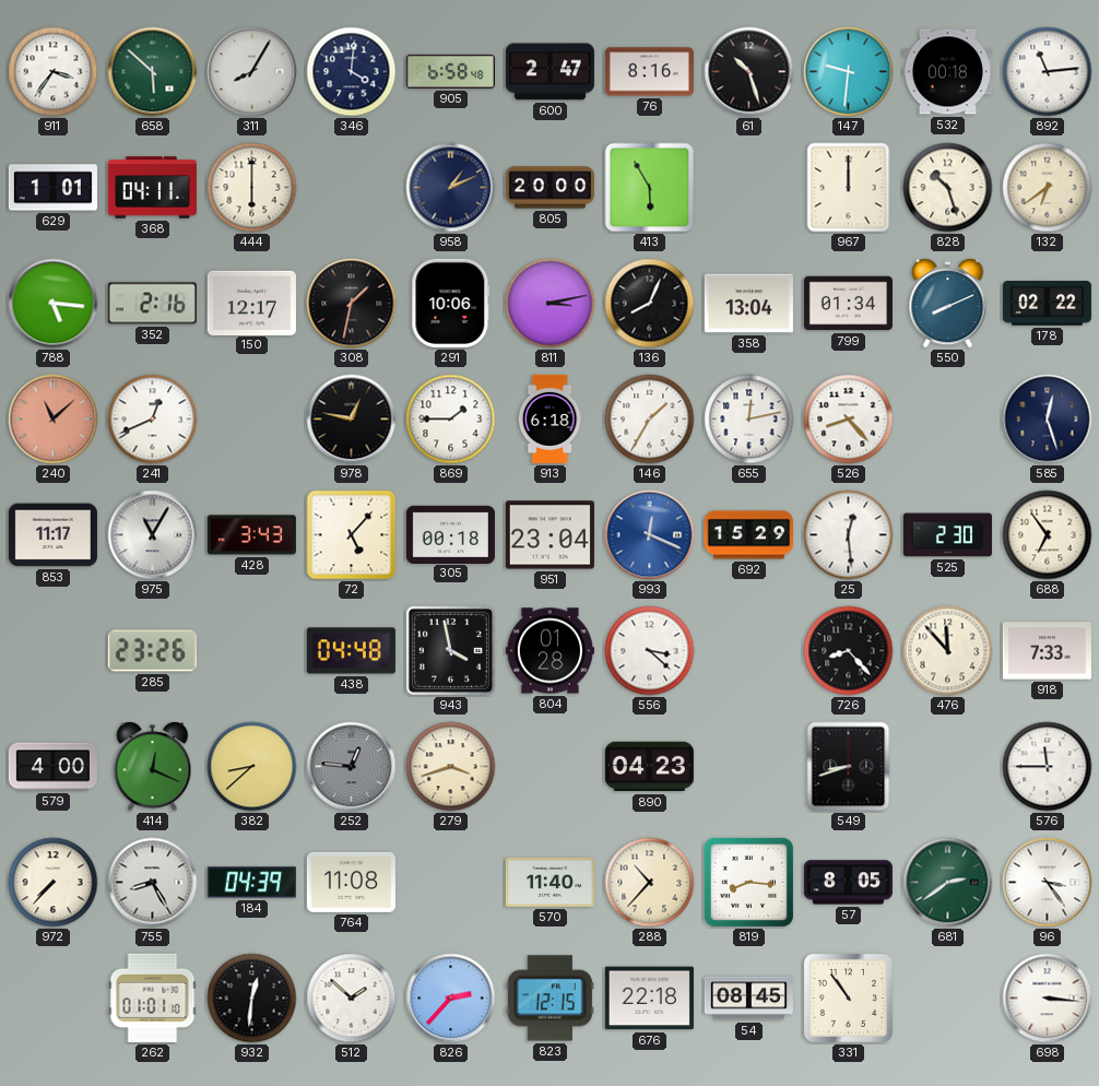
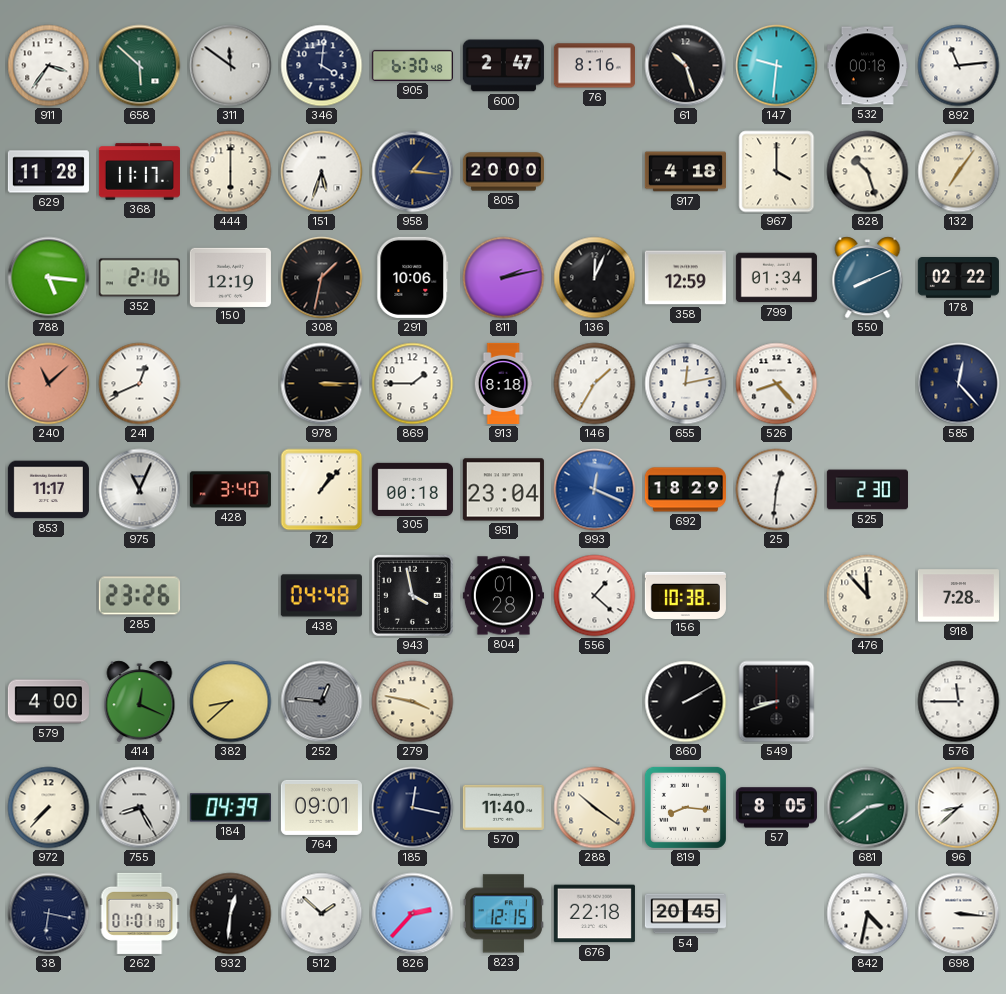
311: 8:05 -> 11:51 (231, 66)
905: 6:58 -> 6:30 (412, 65)
629: 1:01 -> 11:28 (48, 172)
368: 04:11 -> 11:17 (139, 172)
151: none -> 5:33 (322, 172)
958: 1:11 -> 1:16 (413, 172)
413: 5:55 -> none (650, 188)
917: none -> 4:18 (685, 172)
967: 12:00 -> 4:00 (777, 172)
132: 6:39 -> 7:06 (959, 172)
150: 12:17 -> 12:19 (230, 277)
811: 3:13 -> 2:13 (504, 278)
136: 8:04 -> 12:04 (595, 278)
358: 13:04 -> 12:59 (685, 278)
978: 12:47 -> 3:15 (322, 384)
913: 6:18 -> 8:18 (503, 383)
585: 12:27 -> 12:23 (959, 384)
975: 11:05 -> 11:04 (140, 490)
428: 3:43 -> 3:40 (230, 490)
72: 5:07 -> 1:07 (322, 490)
692: 15:29 -> 18:29 (685, 490)
25: 12:29 -> 12:31 (777, 490)
688: 6:54 -> none (1048, 535)
556: 3:22 -> 1:22 (595, 596)
156: none -> 10:38 (685, 595)
726: 8:23 -> none (849, 651)
918: 7:33 -> 7:28 (958, 596)
279: 3:42 -> 3:47 (413, 702)
890: 04:23 -> none (649, 767)
860: none -> 2:10 (686, 702)
764: 11:08 -> 09:01 (321, 807)
185: none -> 12:17 (413, 808)
288: 10:37 -> 10:21 (595, 808)
96: 3:24 -> 8:38 (959, 808)
38: none -> 6:17 (49, 914)
54: 08:45 -> 20:45 (685, 914)
331: 10:54 -> none (848, 998)
842: none -> 4:32 (868, 914)
